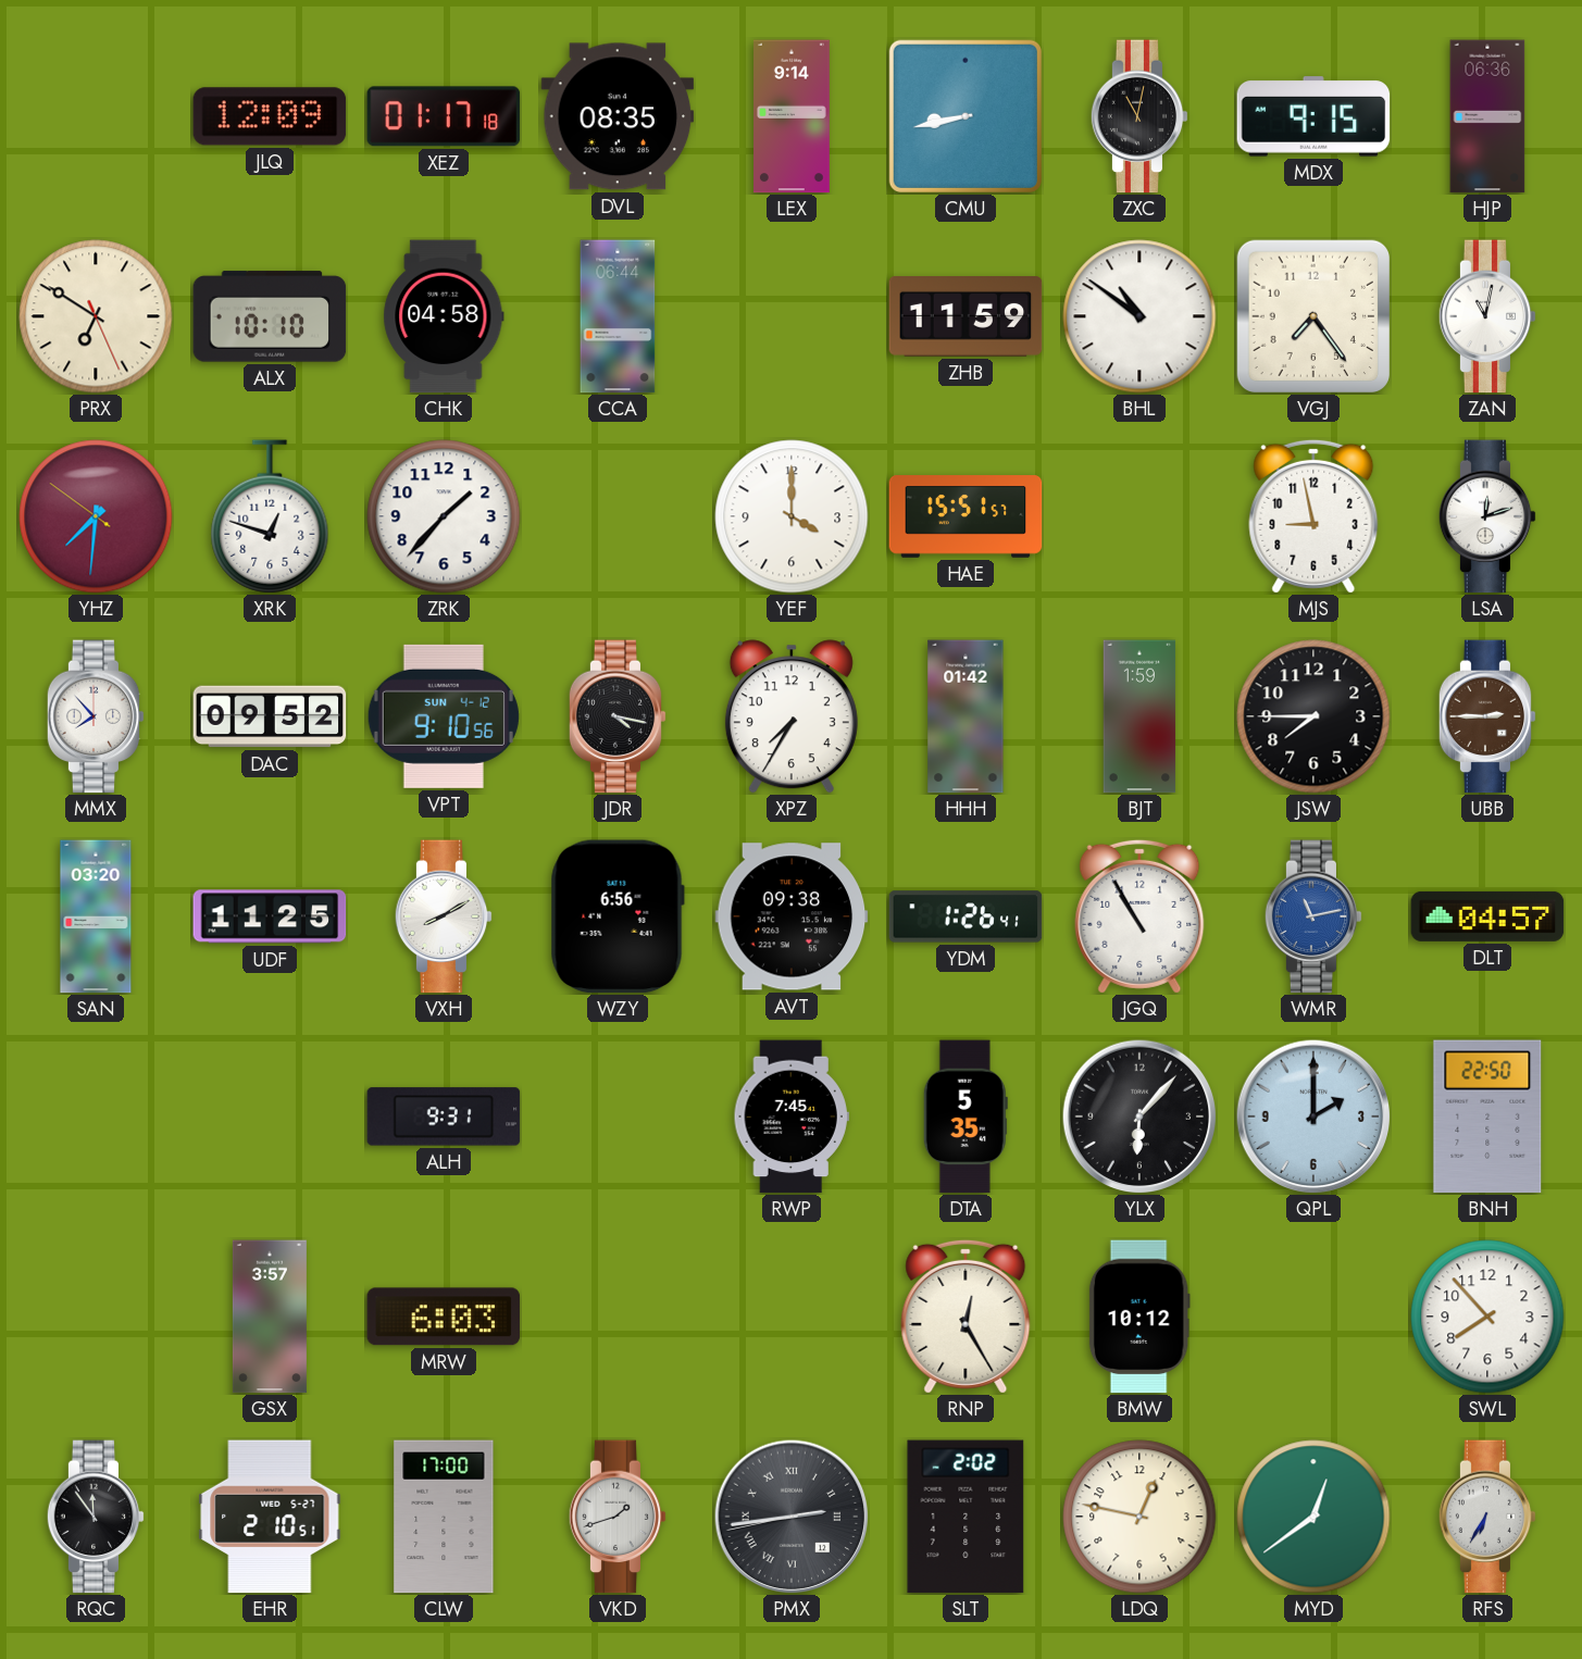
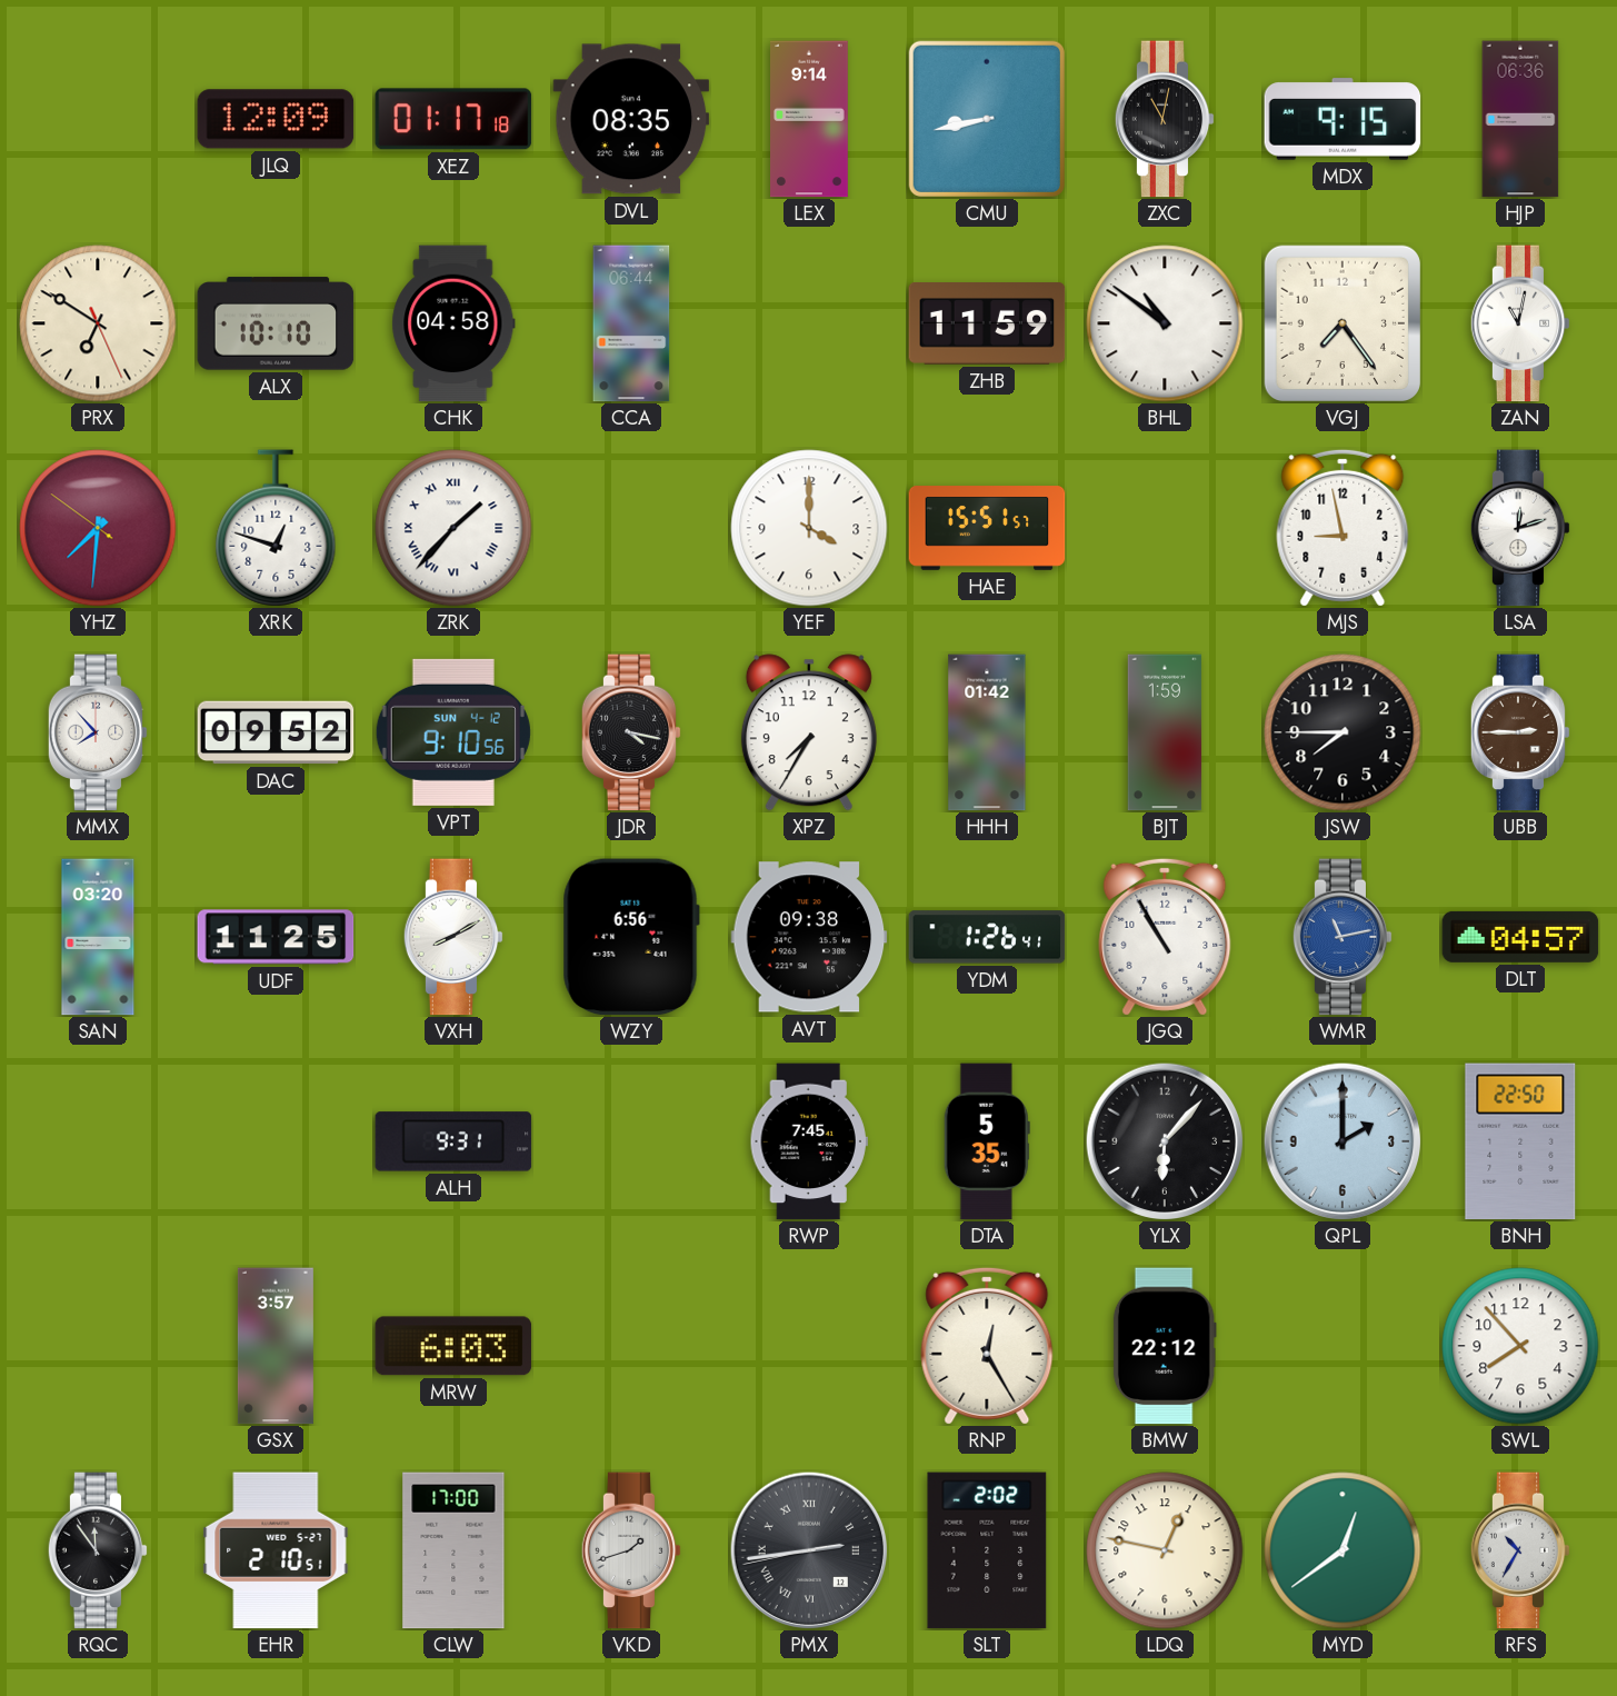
ZRK numerals: Arabic -> Roman (453, 528)
BMW: 10:12 -> 22:12 (1165, 1346)
RFS: 6:35 -> 10:35 (1520, 1550)
